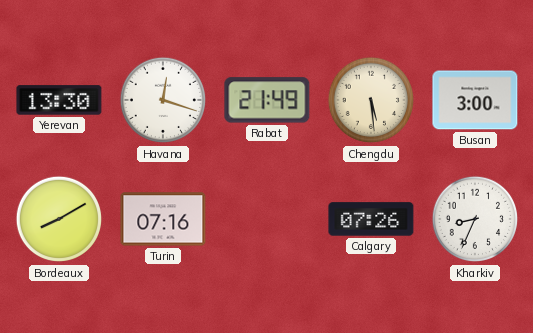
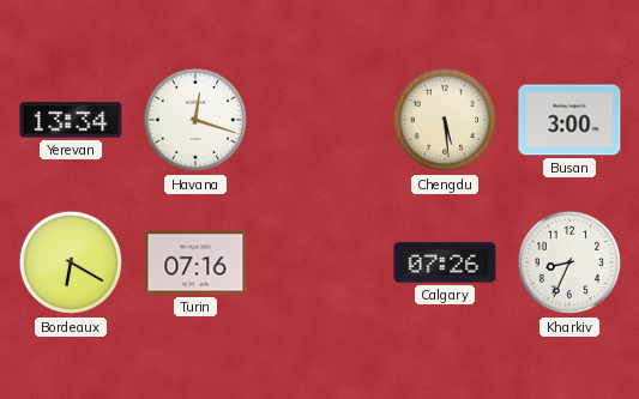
Yerevan: 13:30 -> 13:34 (71, 120)
Rabat: 21:49 -> none (267, 100)
Bordeaux: 8:10 -> 6:20 (71, 262)
